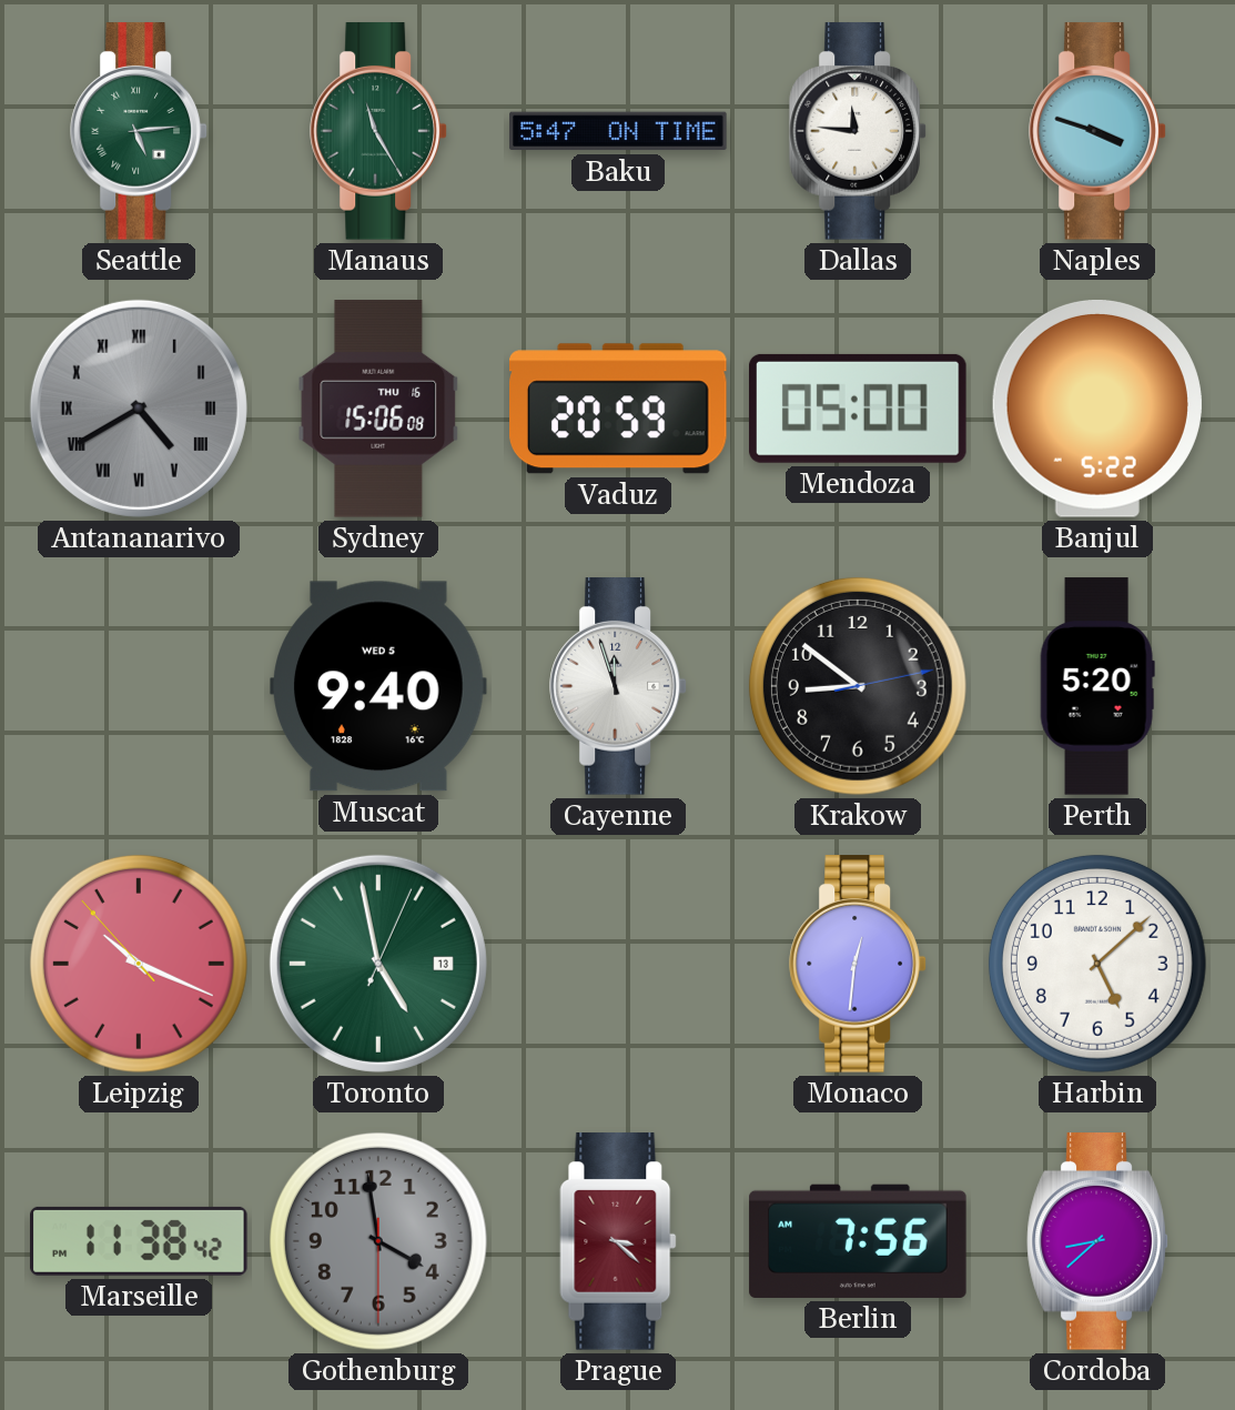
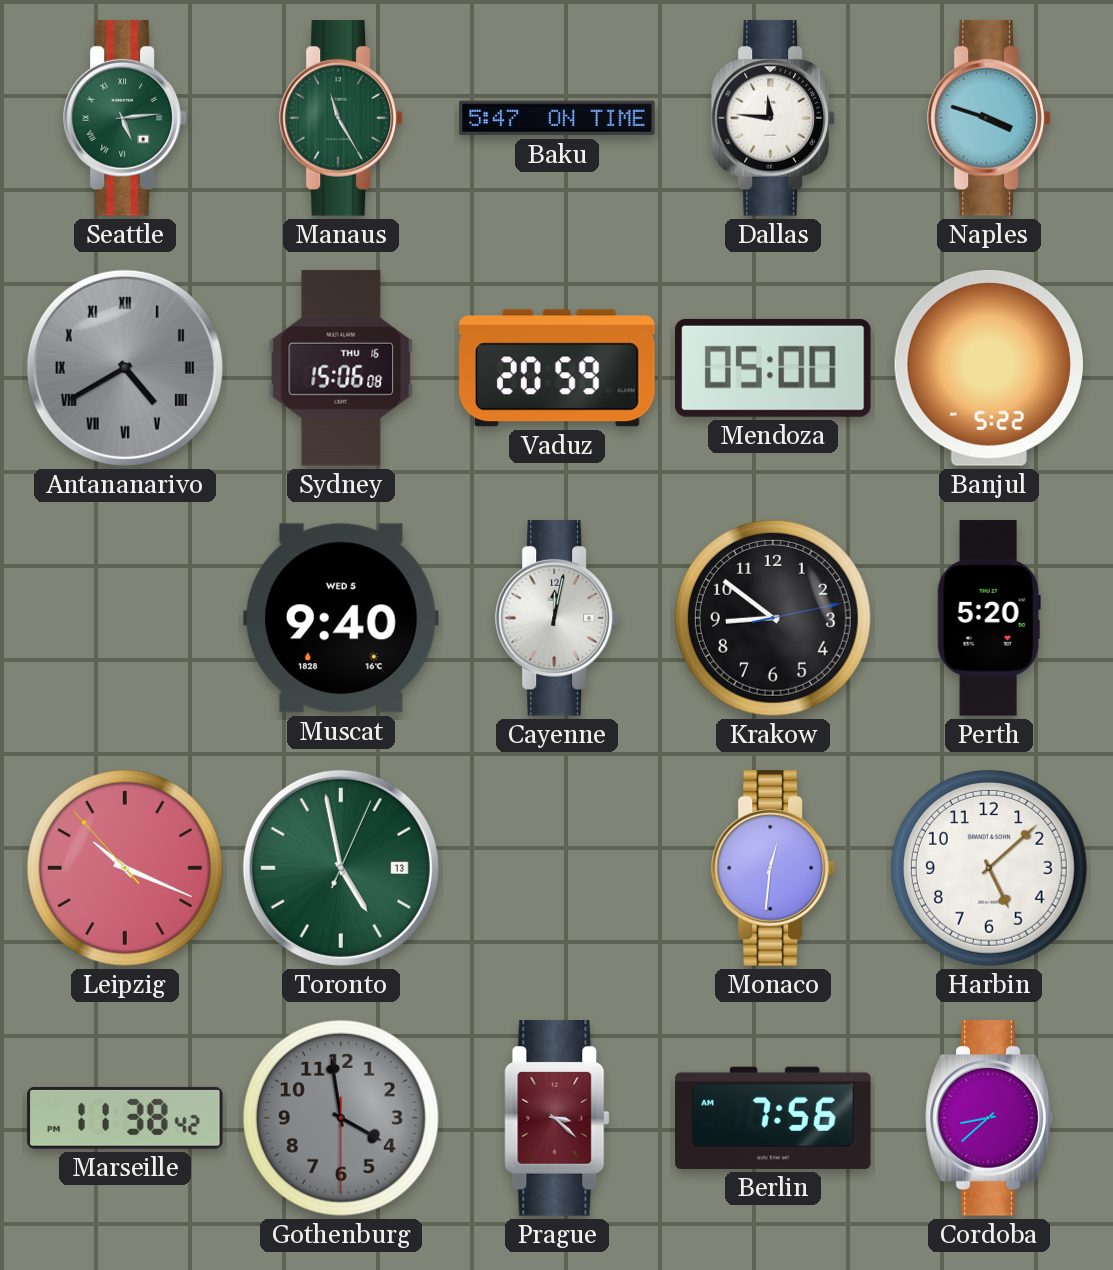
Cayenne: 11:57 -> 12:02 (557, 618)
